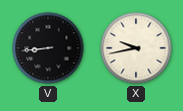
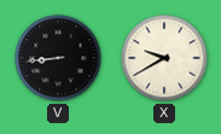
X: 9:43 -> 9:40 (164, 58)
